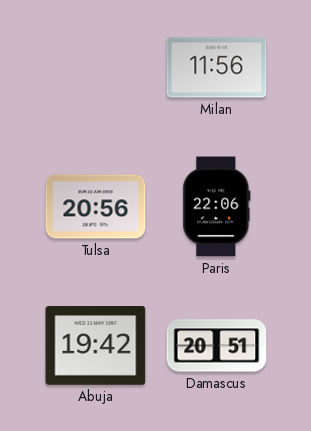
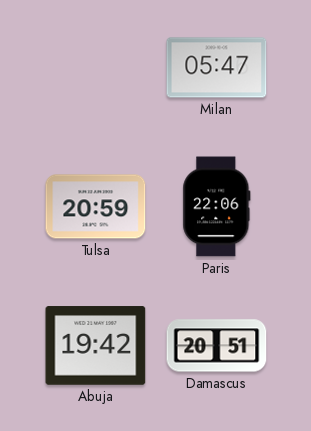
Milan: 11:56 -> 05:47 (217, 68)
Tulsa: 20:56 -> 20:59 (96, 207)
